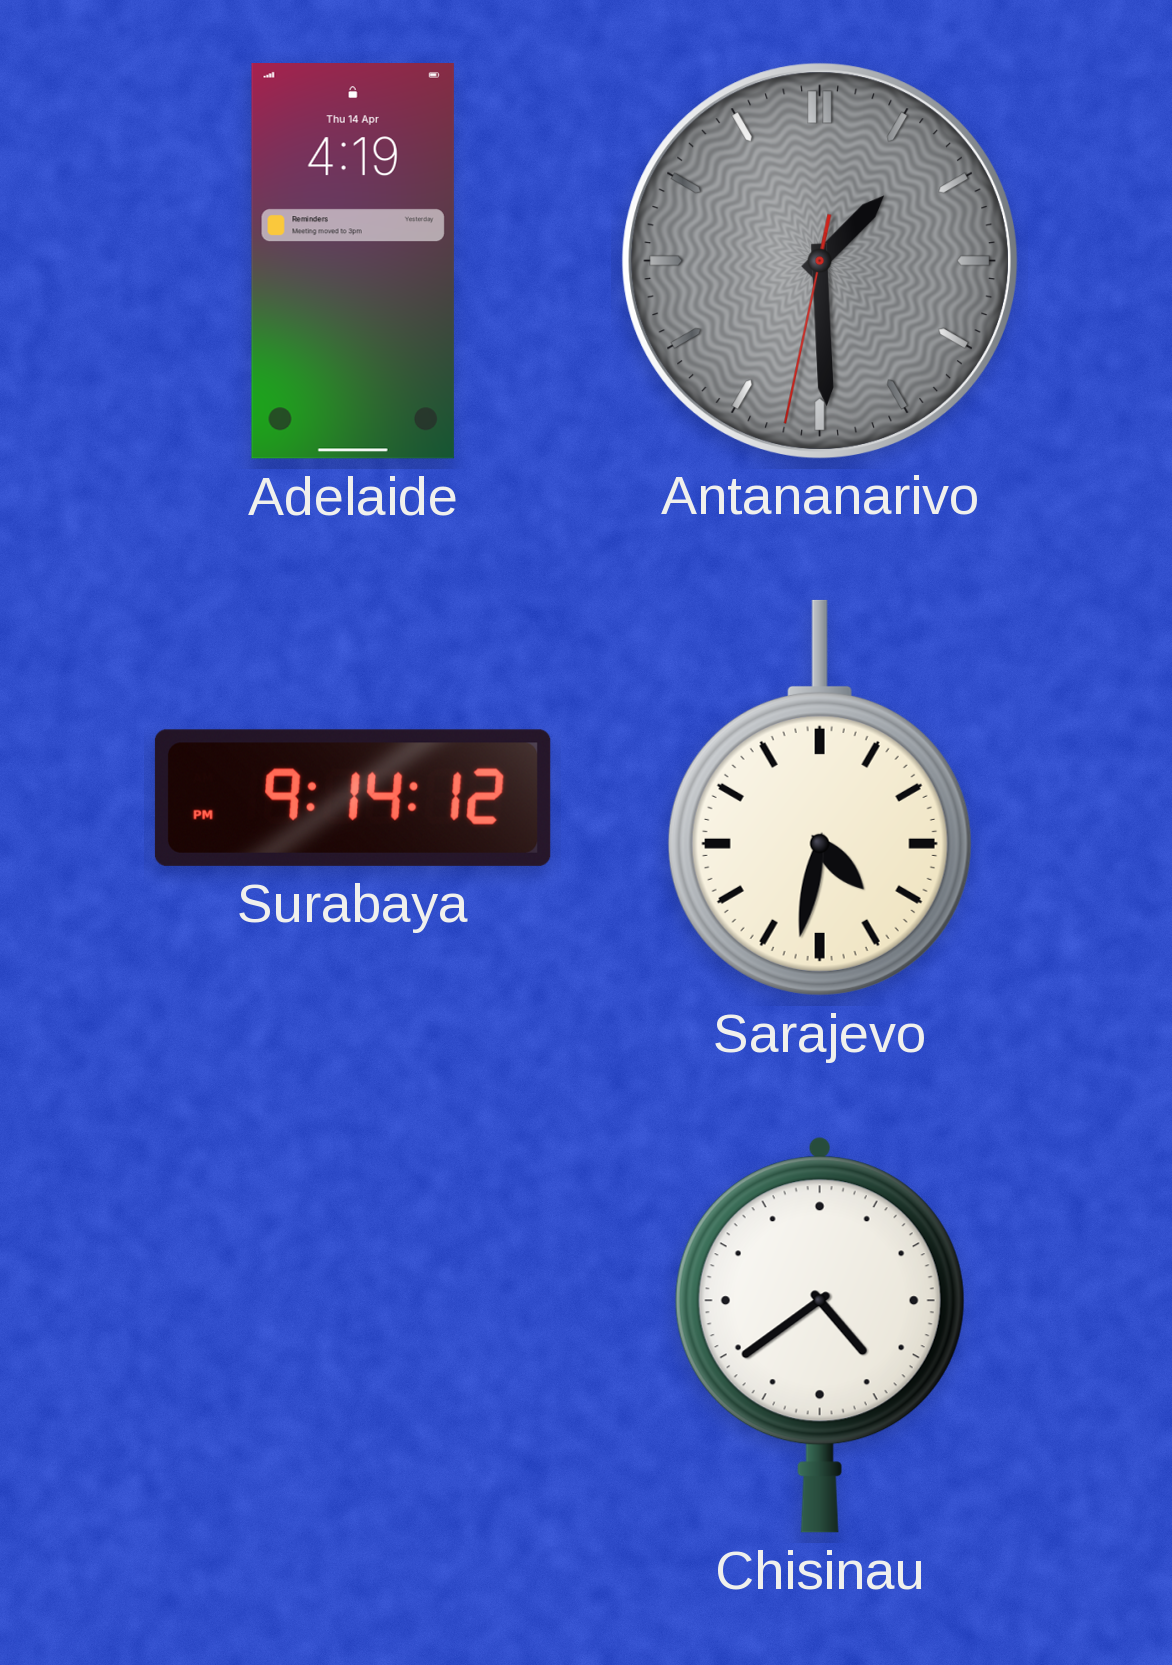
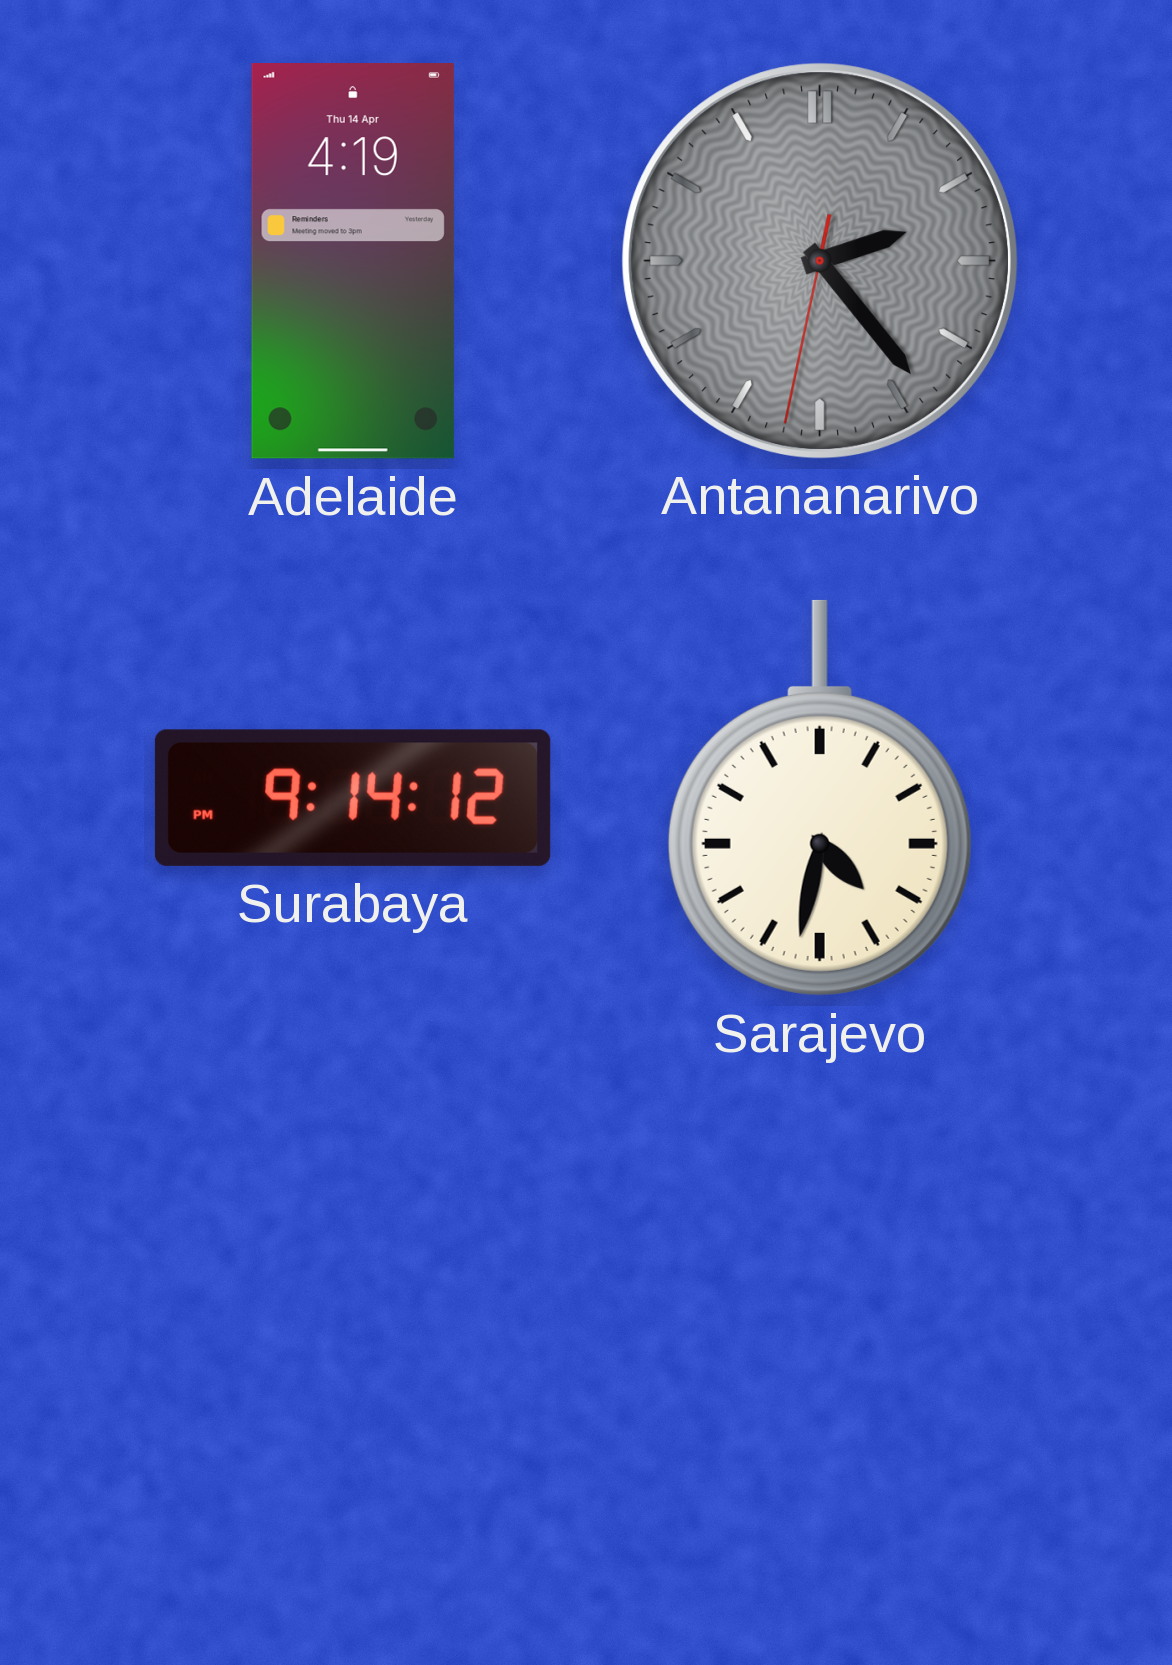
Antananarivo: 1:29 -> 2:23 (819, 260)
Chisinau: 4:39 -> none (820, 1335)
